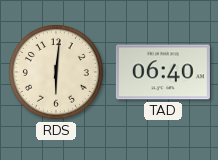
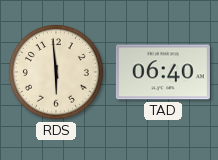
RDS: 6:01 -> 5:59 (57, 73)
